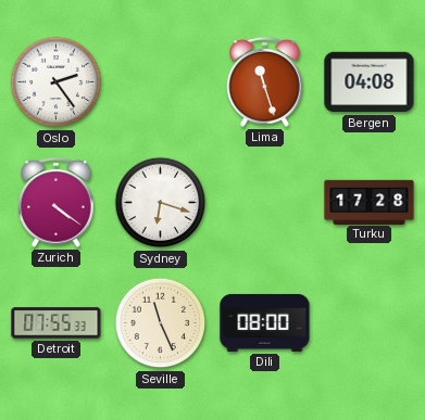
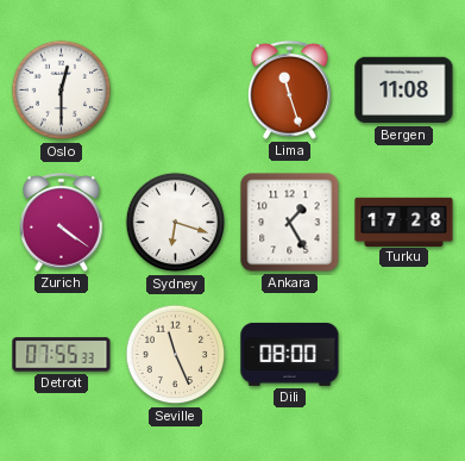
Oslo: 2:24 -> 12:30 (62, 91)
Bergen: 04:08 -> 11:08 (404, 91)
Ankara: none -> 1:25 (290, 223)
